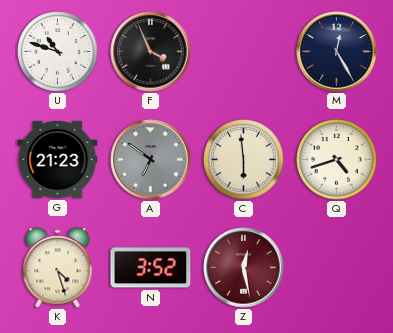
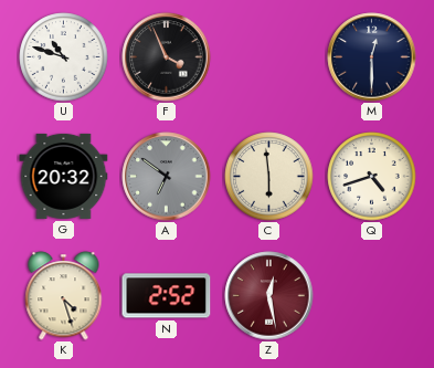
M: 12:25 -> 12:30 (372, 57)
G: 21:23 -> 20:32 (64, 176)
N: 3:52 -> 2:52 (167, 296)
